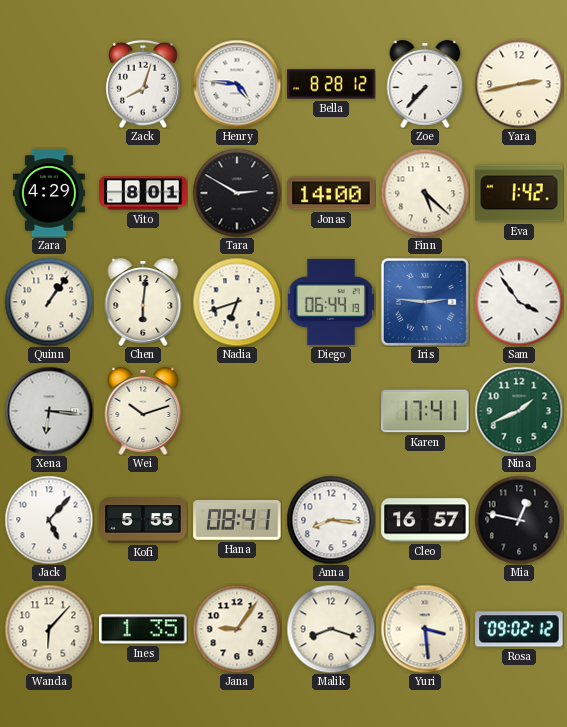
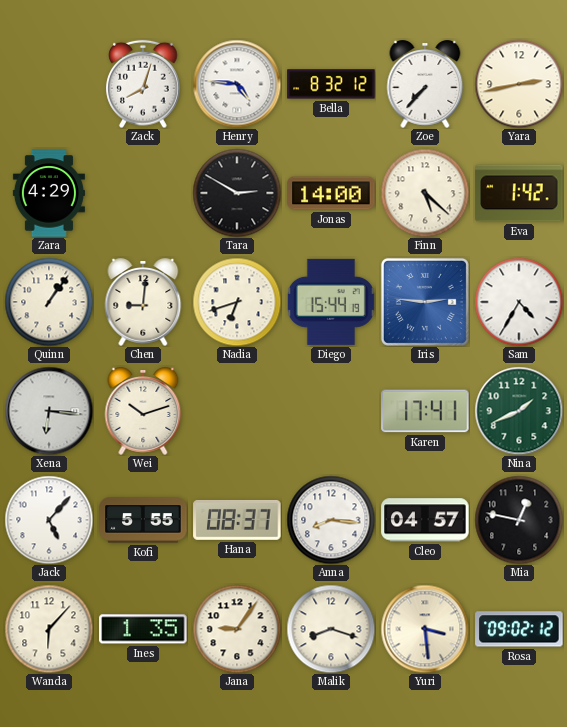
Bella: 8:28 -> 8:32 (331, 84)
Vito: 8:01 -> none (143, 193)
Chen: 6:01 -> 9:01 (143, 303)
Diego: 06:44 -> 15:44 (331, 302)
Sam: 3:54 -> 4:35 (519, 302)
Hana: 08:41 -> 08:37 (237, 520)
Cleo: 16:57 -> 04:57 (425, 520)
